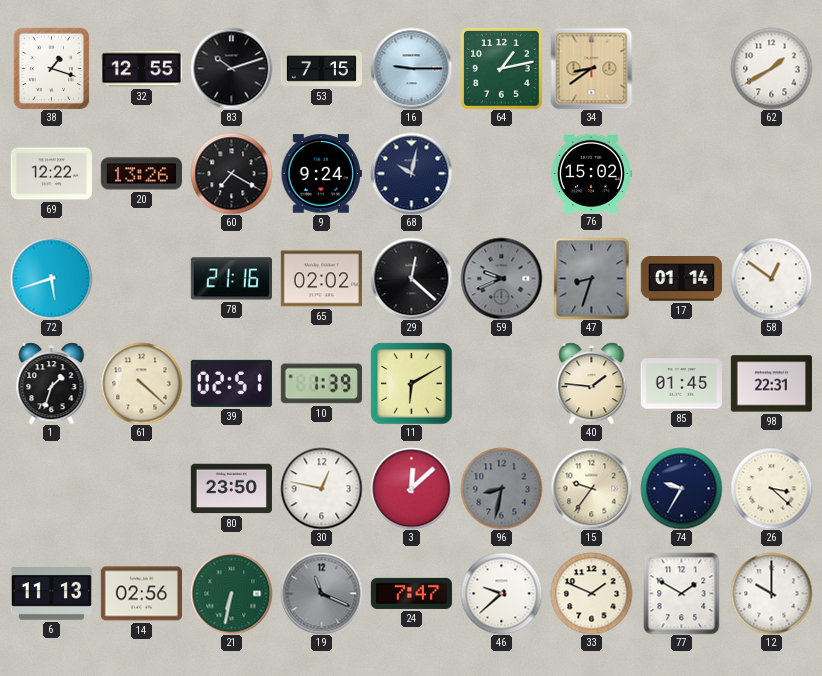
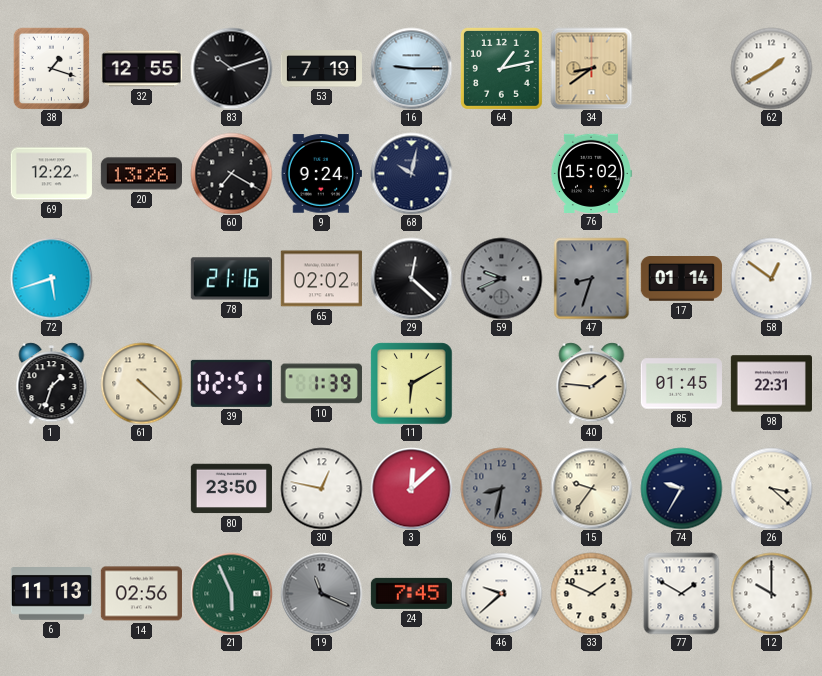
53: 7:15 -> 7:19 (321, 69)
21: 6:32 -> 5:56 (231, 593)
24: 7:47 -> 7:45 (411, 593)
